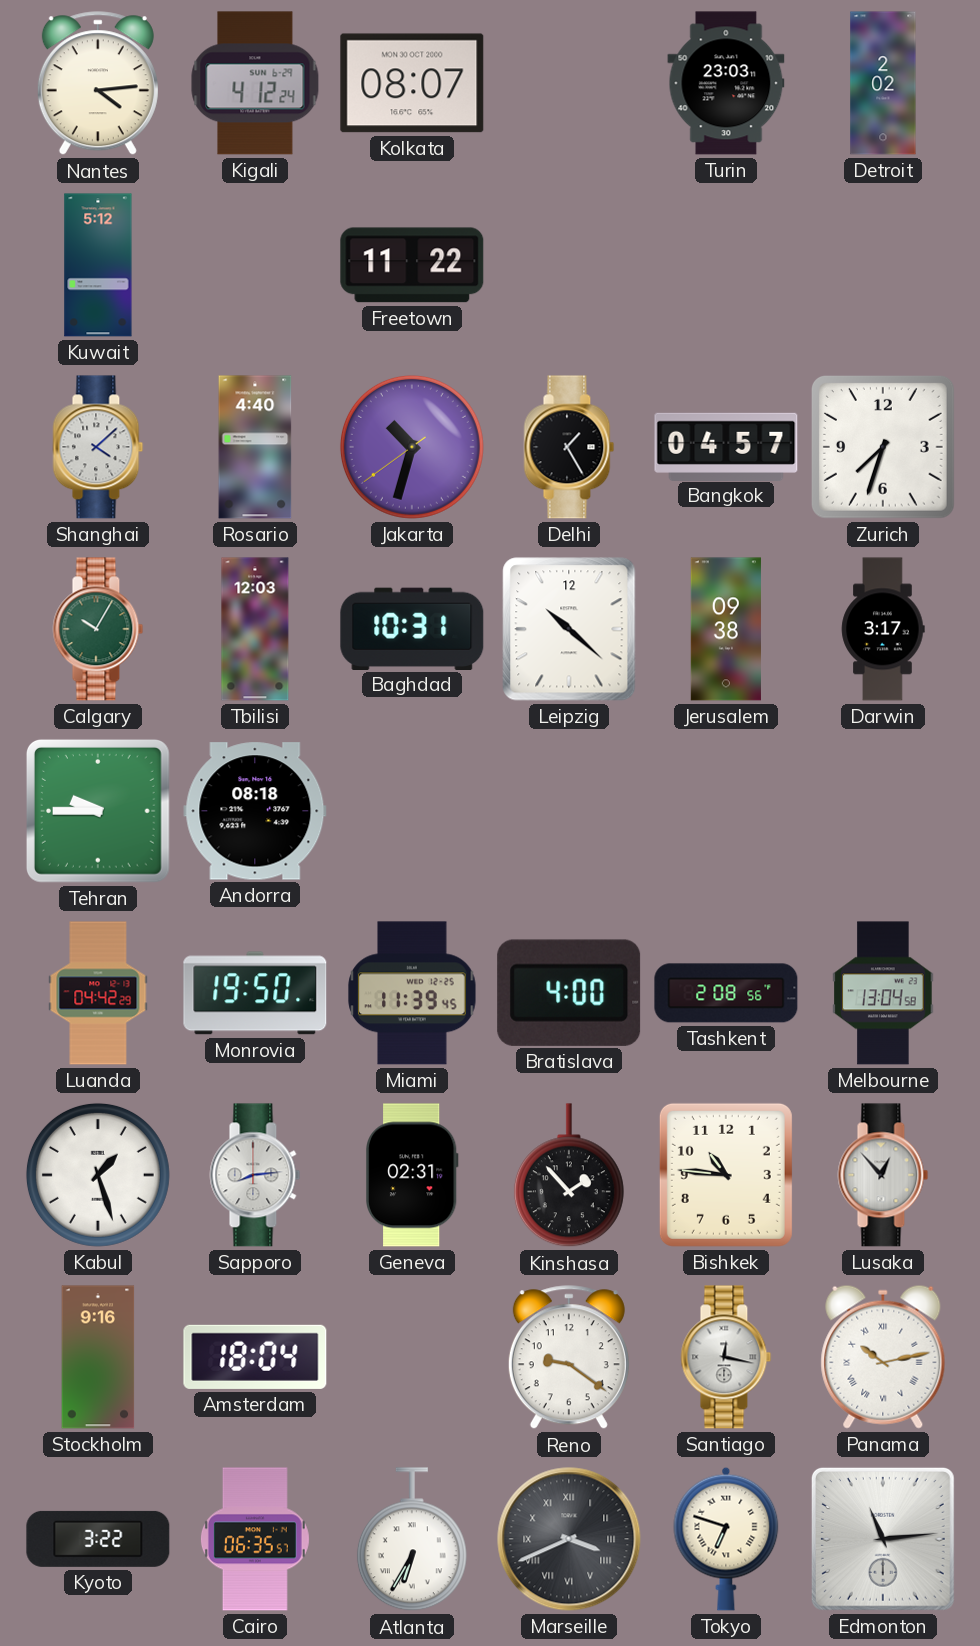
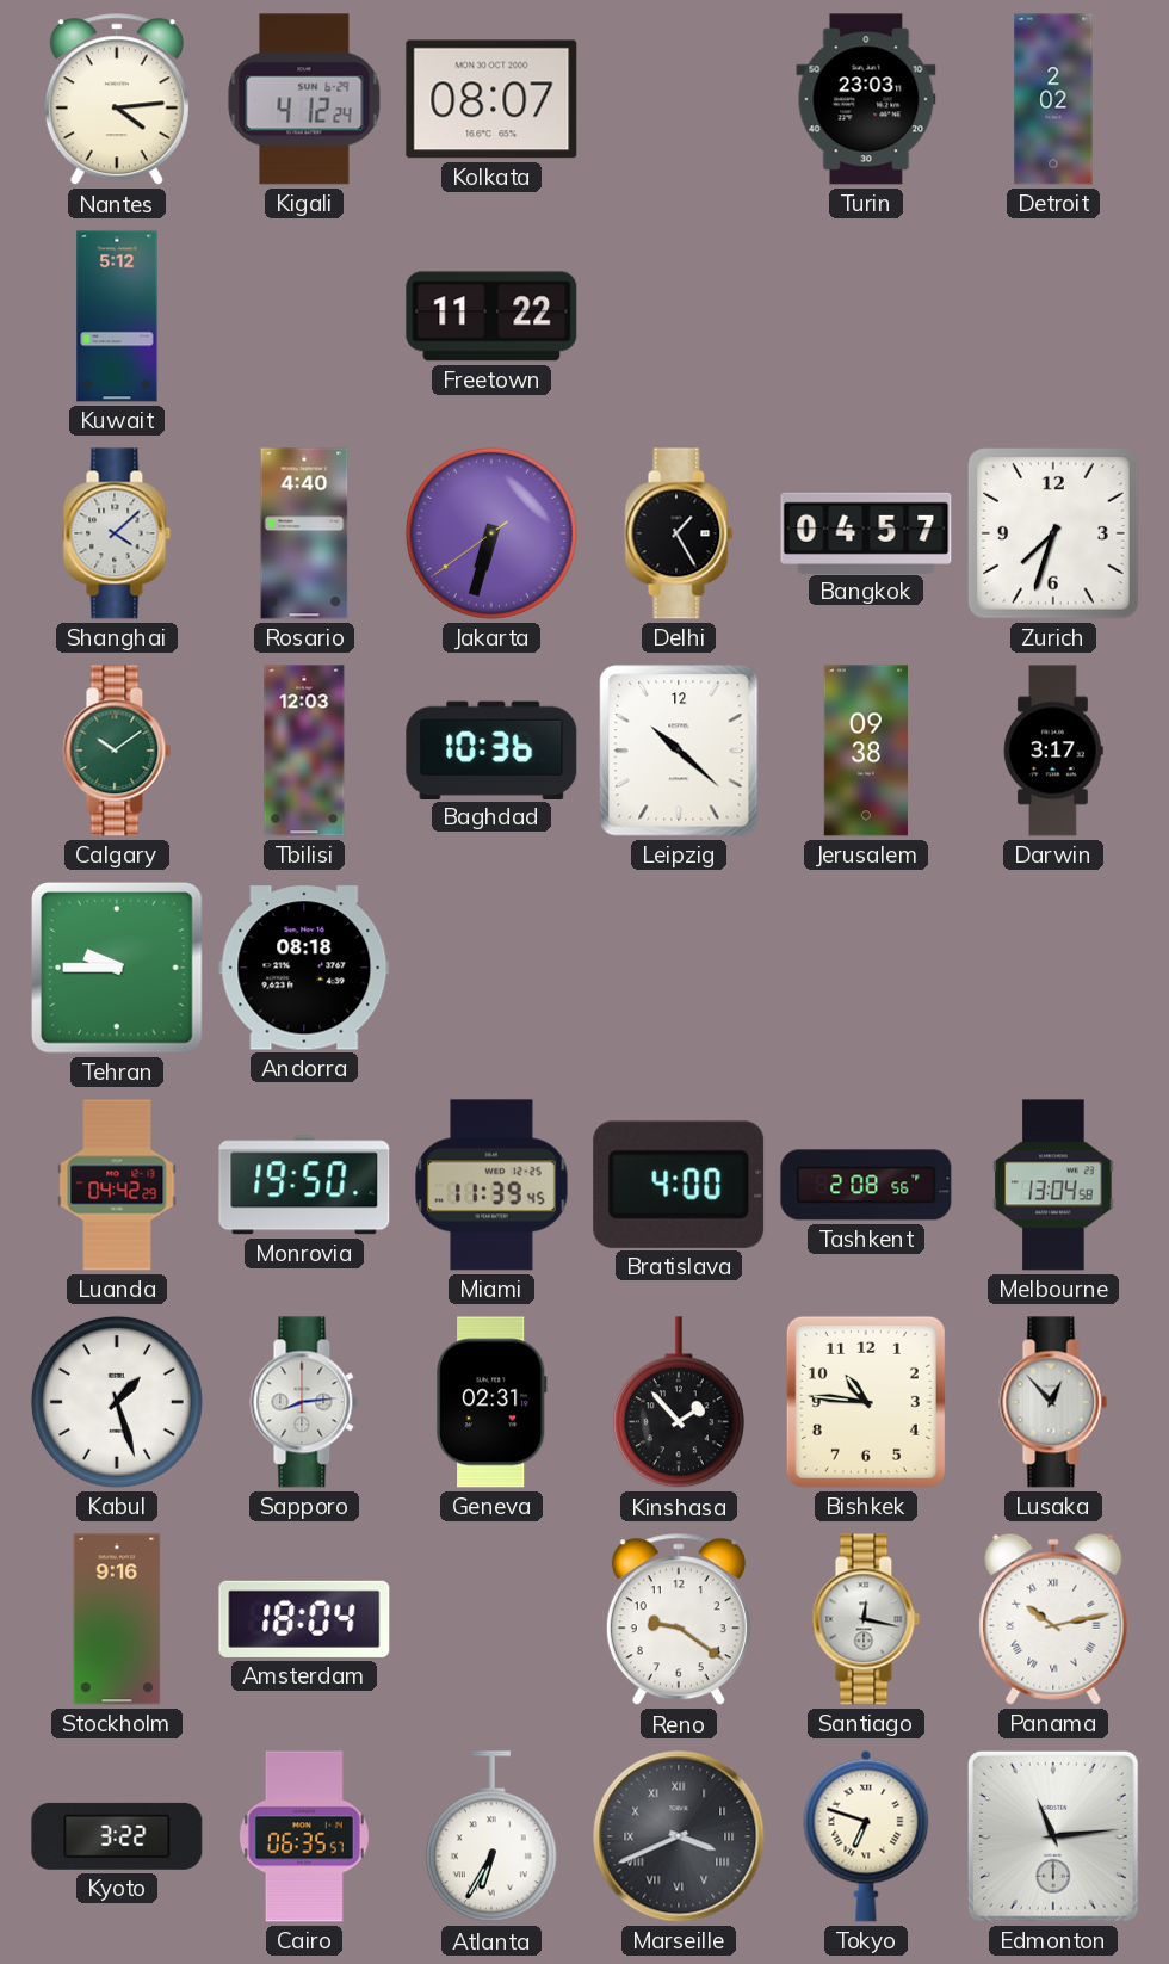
Jakarta: 10:32 -> 6:32 (491, 533)
Calgary: 10:05 -> 10:09 (117, 751)
Baghdad: 10:31 -> 10:36 (491, 749)
